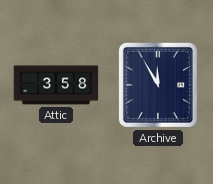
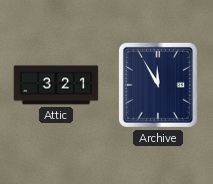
Attic: 3:58 -> 3:21 (56, 85)
